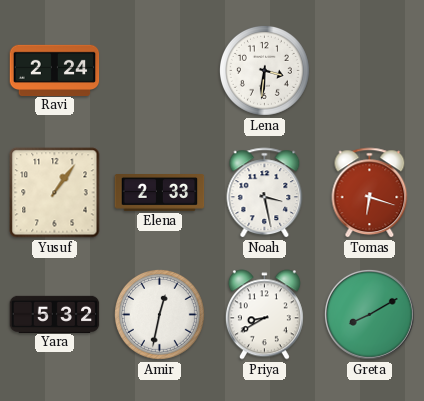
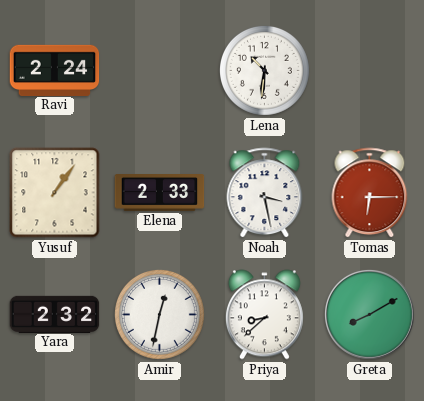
Lena: 3:31 -> 10:31 (264, 70)
Tomas: 6:18 -> 6:15 (370, 193)
Yara: 5:32 -> 2:32 (55, 314)
Priya: 8:40 -> 8:38 (264, 315)
